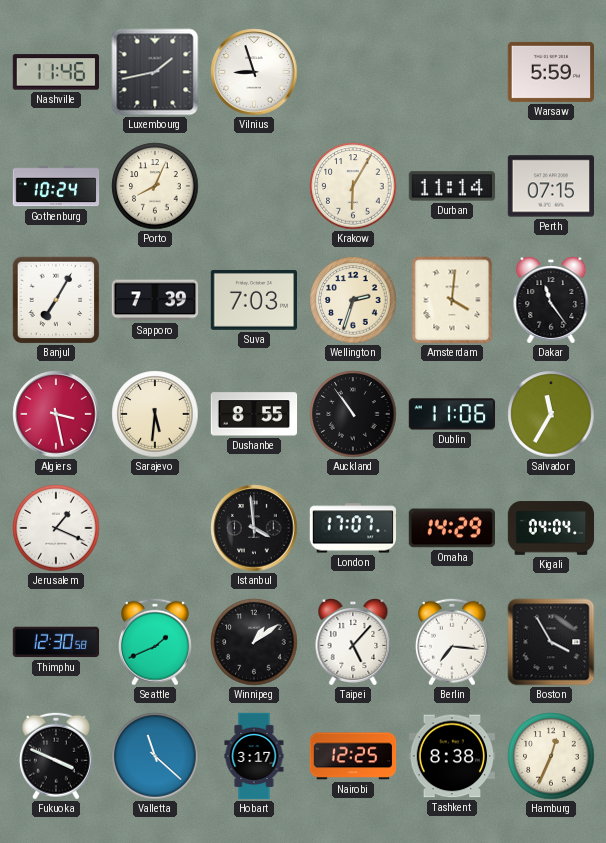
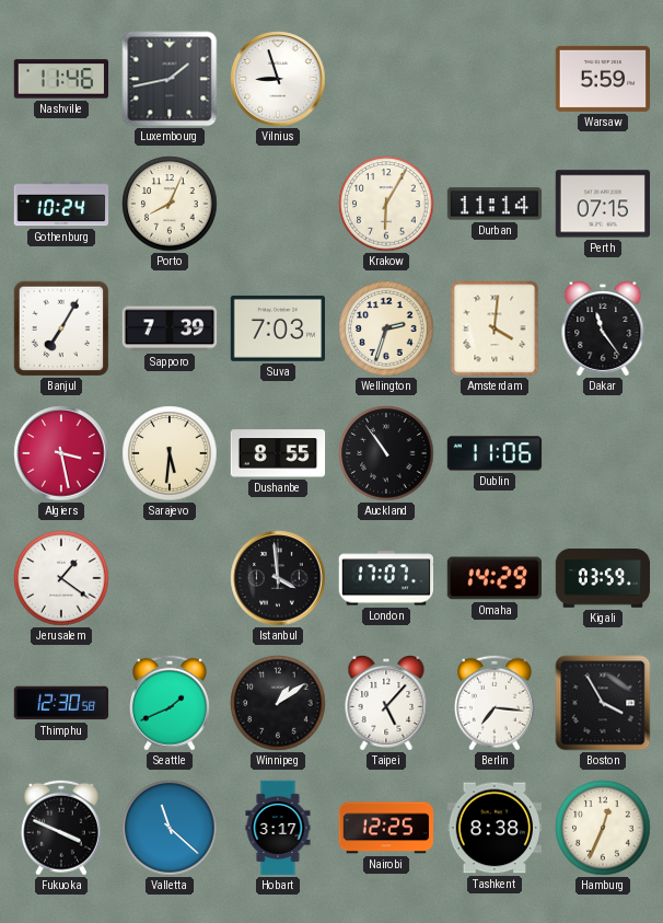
Salvador: 11:35 -> none (551, 414)
Jerusalem: 1:19 -> 1:21 (61, 578)
Kigali: 04:04 -> 03:59 (603, 578)
